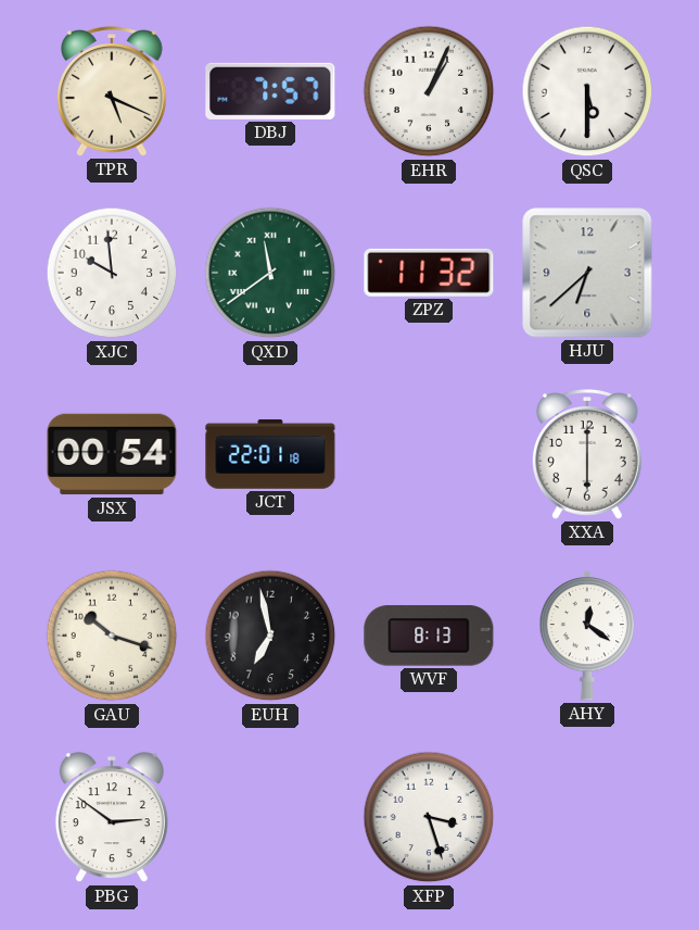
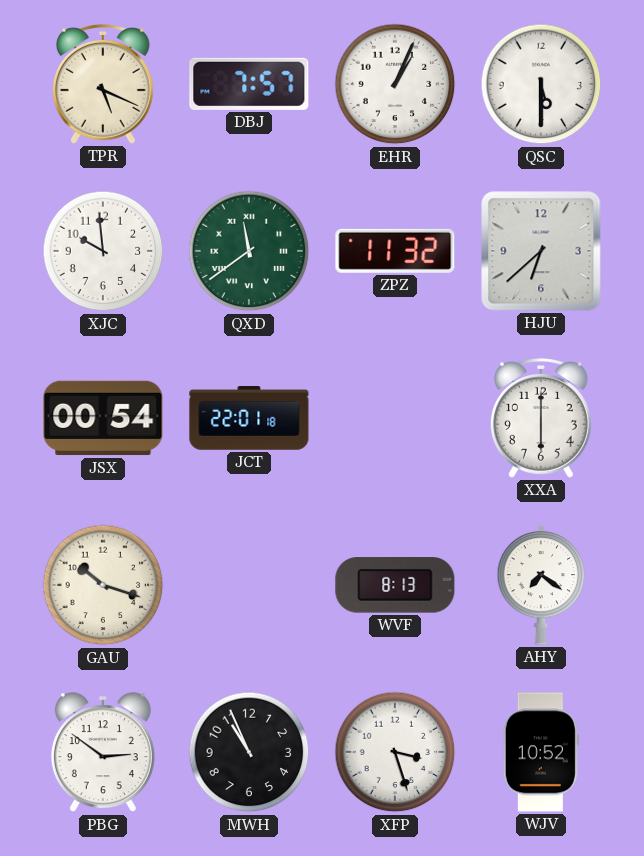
EUH: 6:58 -> none (270, 636)
AHY: 12:21 -> 7:21 (541, 585)
MWH: none -> 10:56 (249, 752)
WJV: none -> 10:52 (541, 752)
